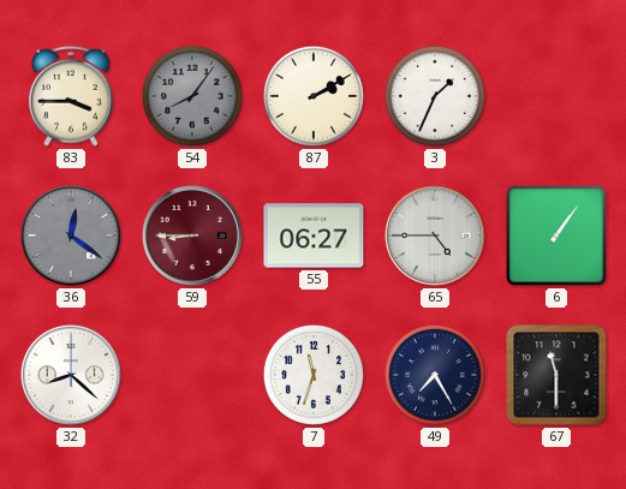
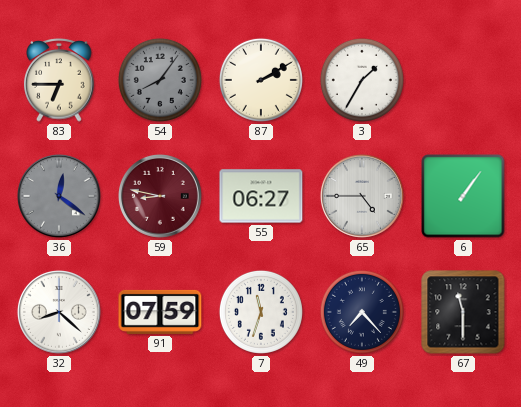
83: 3:45 -> 6:45 (59, 81)
3: 1:34 -> 1:35 (362, 80)
59: 8:45 -> 8:47 (160, 196)
91: none -> 07:59 (160, 312)
49: 7:25 -> 7:23 (362, 312)
